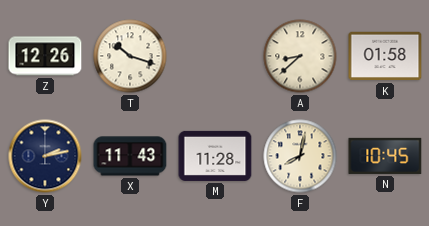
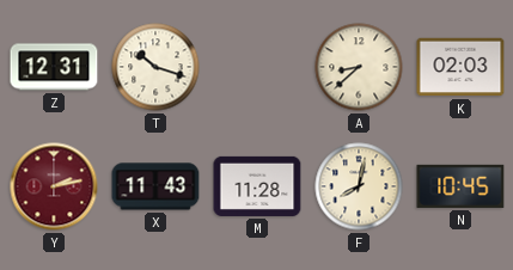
Z: 12:26 -> 12:31 (54, 67)
K: 01:58 -> 02:03 (460, 67)
Y dial: navy -> burgundy (54, 186)
